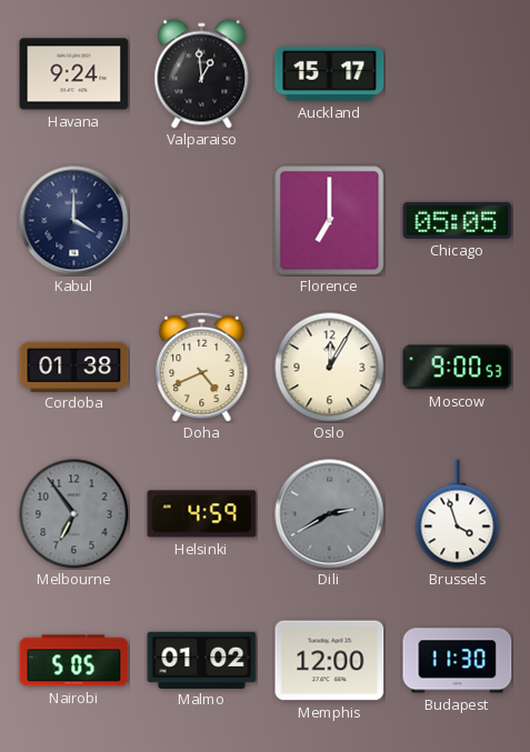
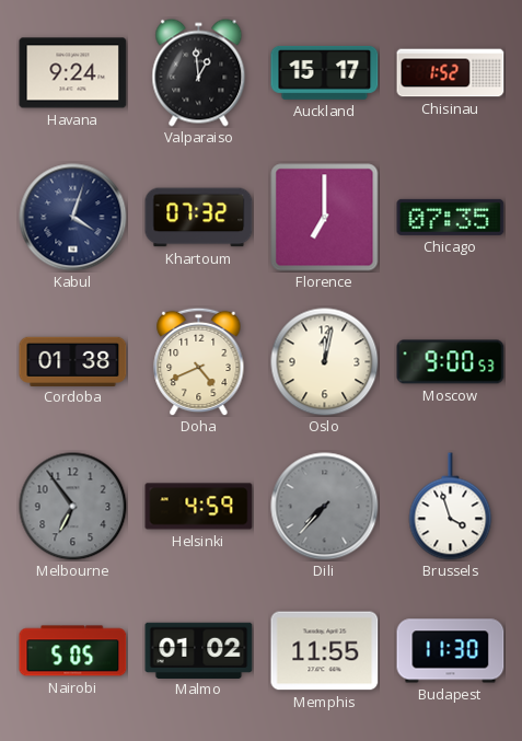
Chisinau: none -> 1:52 (451, 73)
Kabul: 4:00 -> 4:03 (73, 218)
Khartoum: none -> 07:32 (199, 218)
Chicago: 05:05 -> 07:35 (451, 217)
Oslo: 12:05 -> 12:02 (325, 362)
Dili: 2:40 -> 7:37 (325, 507)
Memphis: 12:00 -> 11:55 (325, 651)
